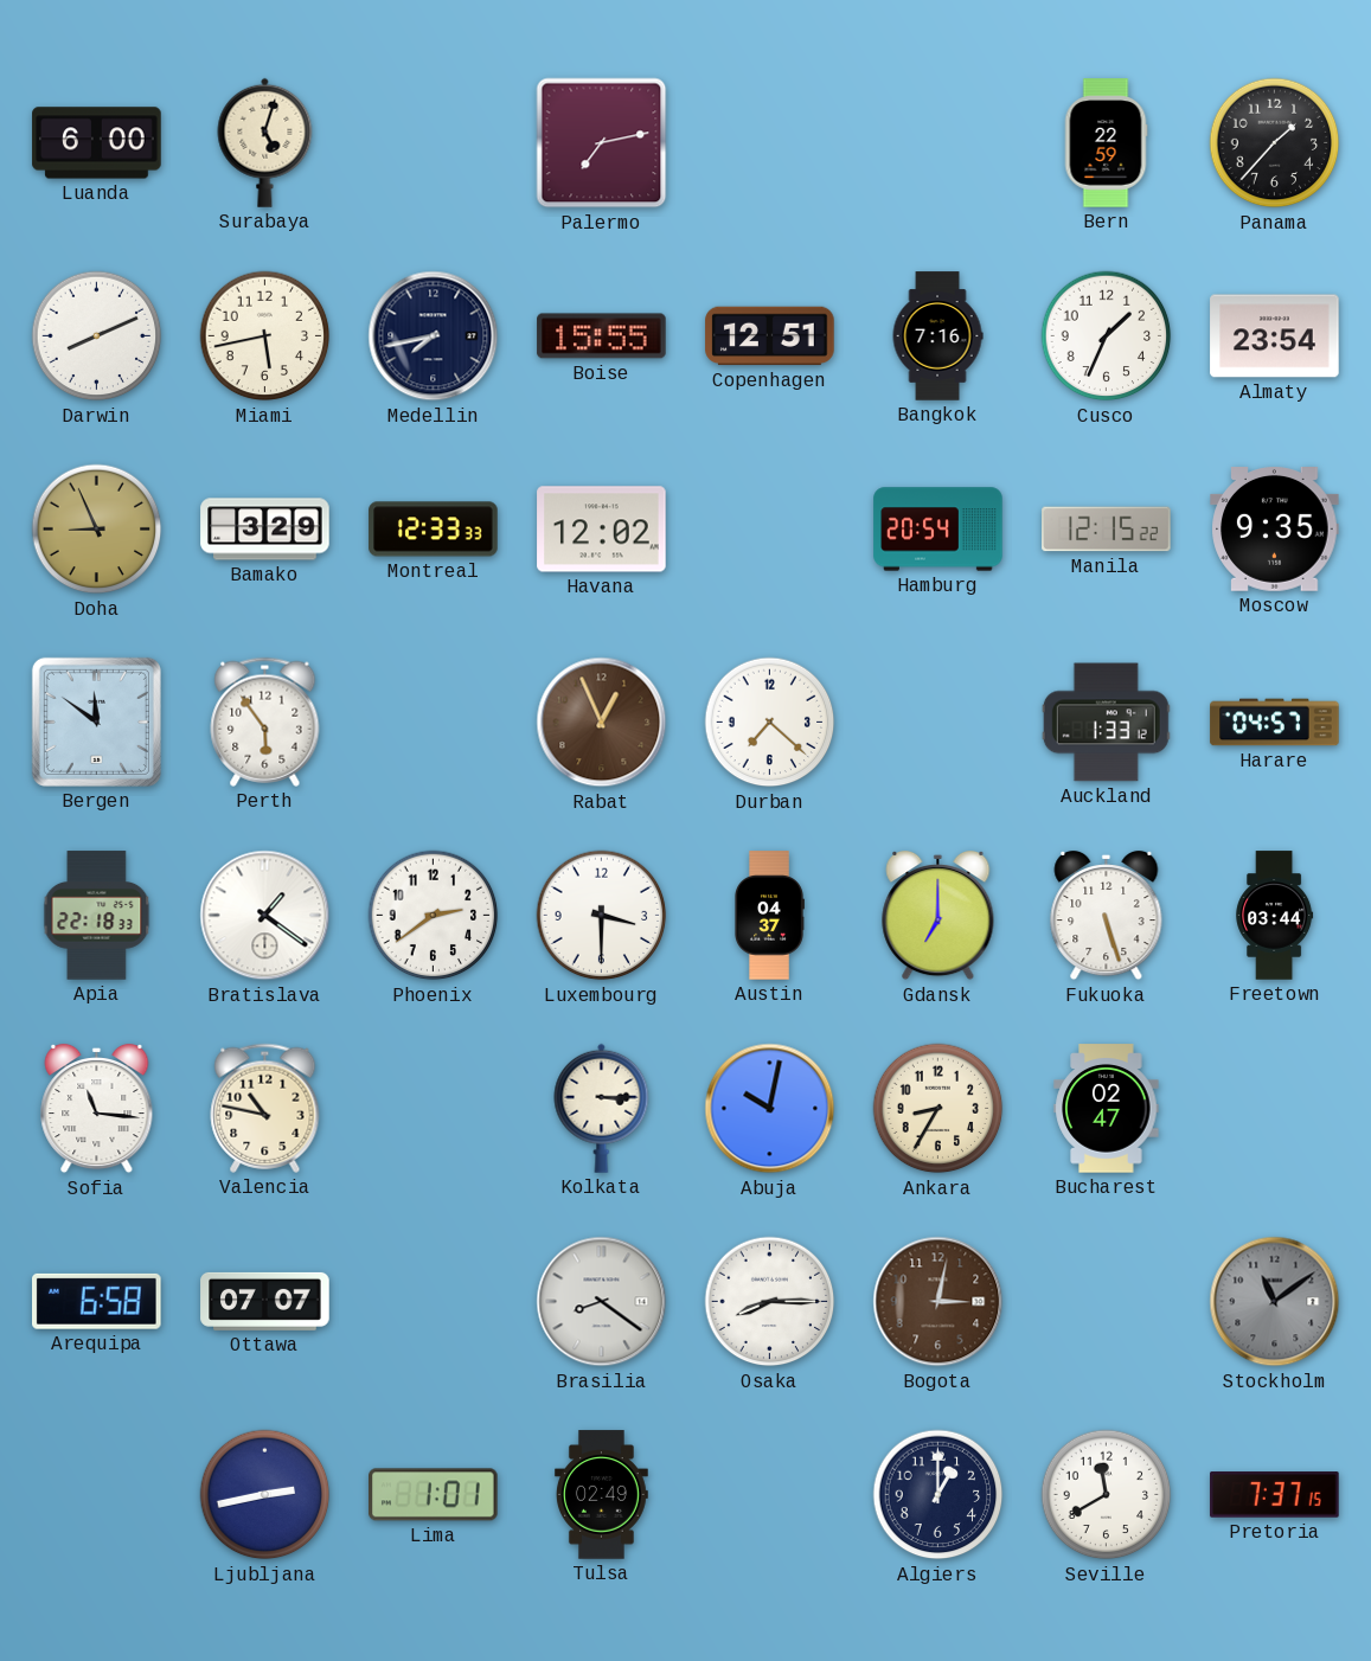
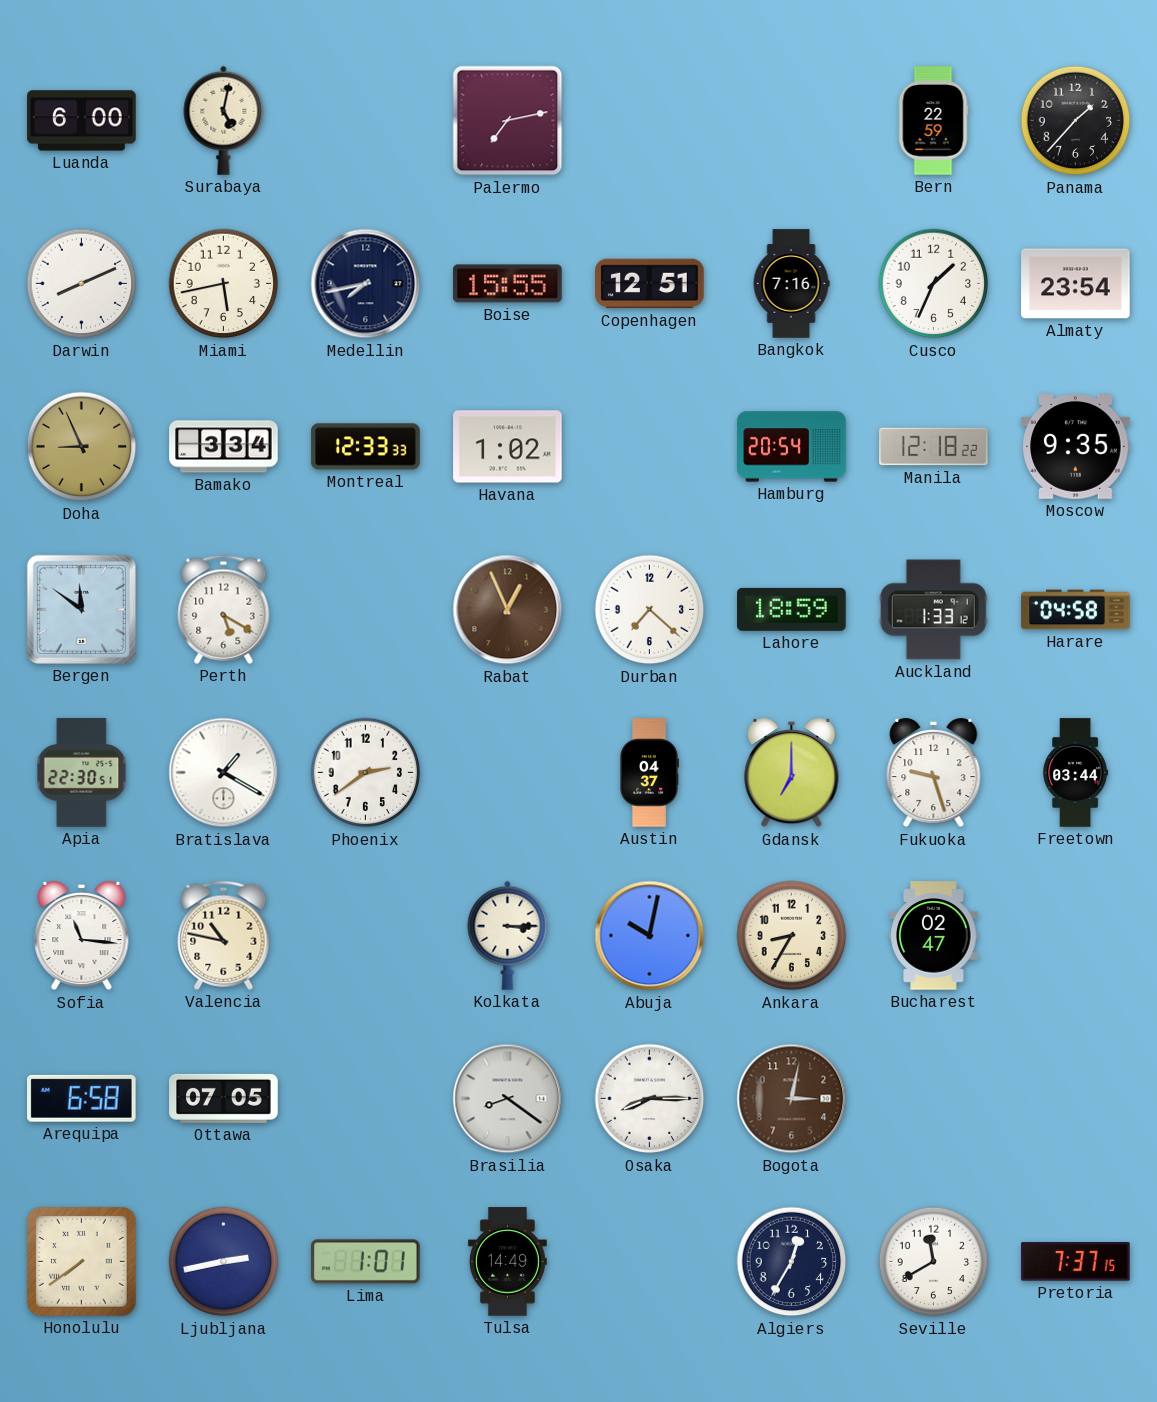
Surabaya: 5:03 -> 5:02 (224, 120)
Bamako: 3:29 -> 3:34 (224, 447)
Havana: 12:02 -> 1:02 (508, 447)
Manila: 12:15 -> 12:18 (934, 447)
Perth: 5:54 -> 5:20 (224, 609)
Lahore: none -> 18:59 (792, 609)
Harare: 04:57 -> 04:58 (1076, 610)
Apia: 22:18 -> 22:30 (82, 773)
Bratislava: 1:21 -> 1:20 (224, 773)
Luxembourg: 3:30 -> none (602, 916)
Fukuoka: 5:27 -> 9:27 (934, 773)
Ottawa: 07:07 -> 07:05 (224, 1098)
Stockholm: 11:09 -> none (1275, 1302)
Honolulu: none -> 7:39 (82, 1262)
Tulsa: 02:49 -> 14:49 (507, 1262)
Algiers: 1:00 -> 12:35 (792, 1262)
